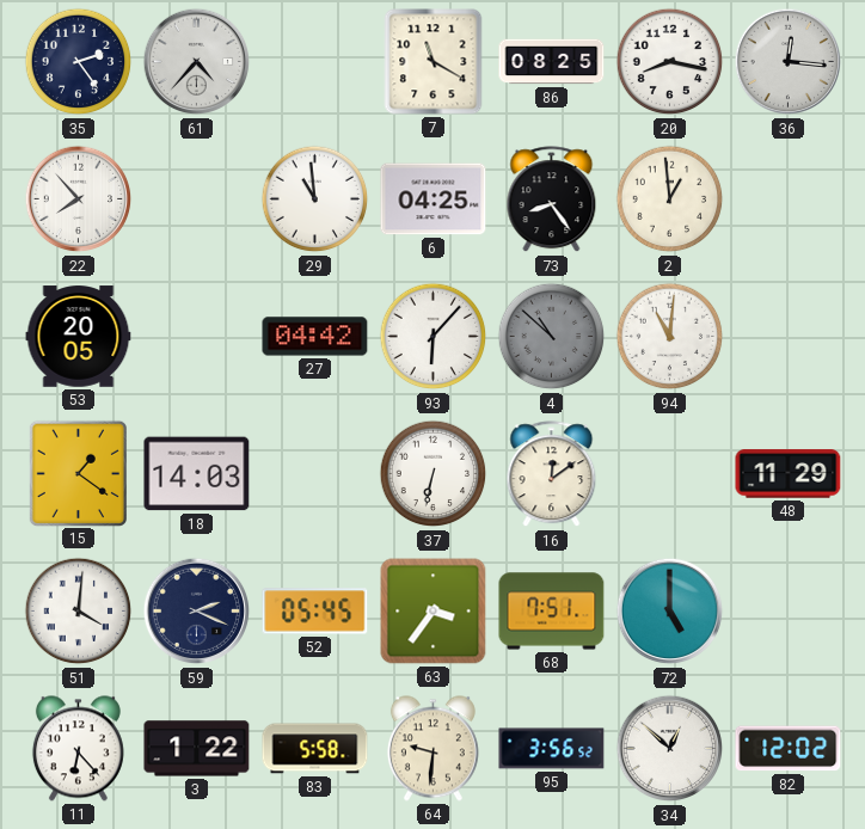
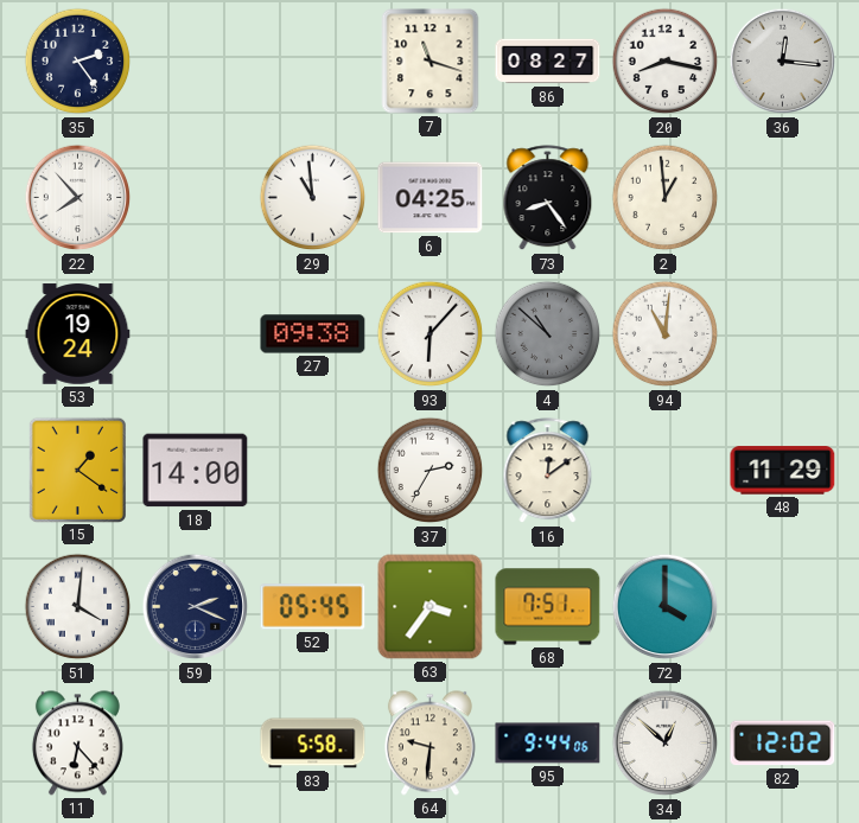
61: 4:37 -> none (197, 62)
7: 11:20 -> 11:18 (431, 62)
86: 08:25 -> 08:27 (548, 62)
53: 20:05 -> 19:24 (78, 334)
27: 04:42 -> 09:38 (313, 334)
18: 14:03 -> 14:00 (196, 471)
37: 6:32 -> 2:35 (431, 471)
72: 5:00 -> 4:00 (666, 607)
3: 1:22 -> none (197, 749)
95: 3:56 -> 9:44 (548, 744)
